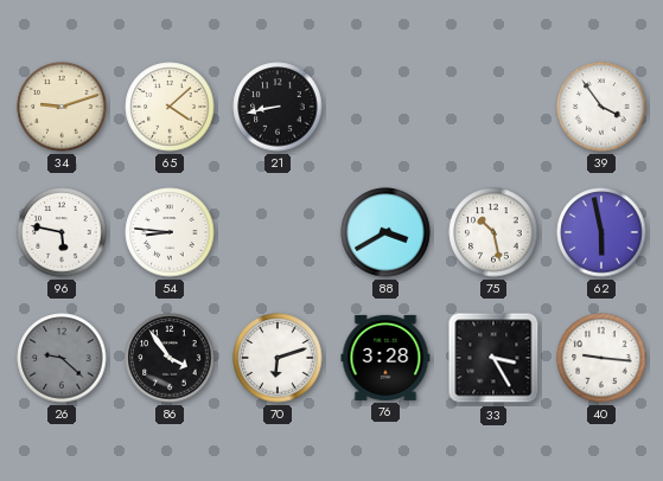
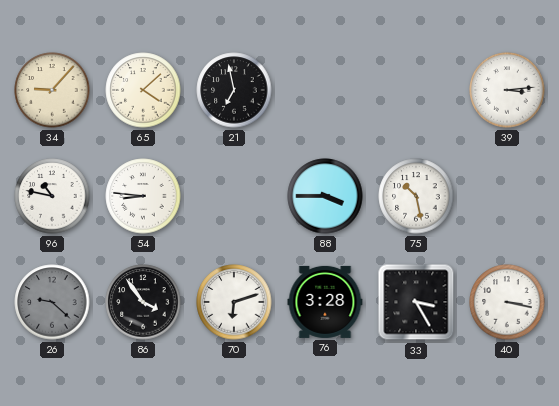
34: 9:12 -> 9:07 (52, 90)
21: 8:43 -> 6:58 (234, 90)
39: 3:54 -> 3:14 (507, 90)
96: 5:47 -> 10:47 (52, 196)
88: 3:40 -> 3:45 (325, 196)
62: 5:58 -> none (601, 232)
40: 9:16 -> 3:17 (507, 302)
